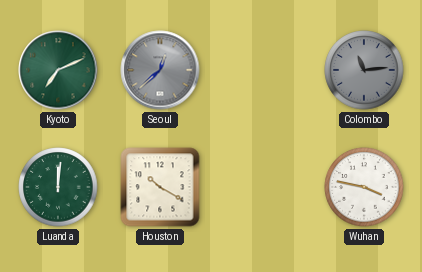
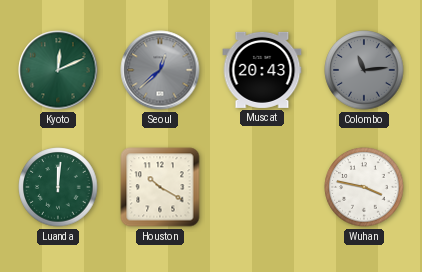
Kyoto: 7:11 -> 12:11 (58, 70)
Muscat: none -> 20:43 (262, 70)
